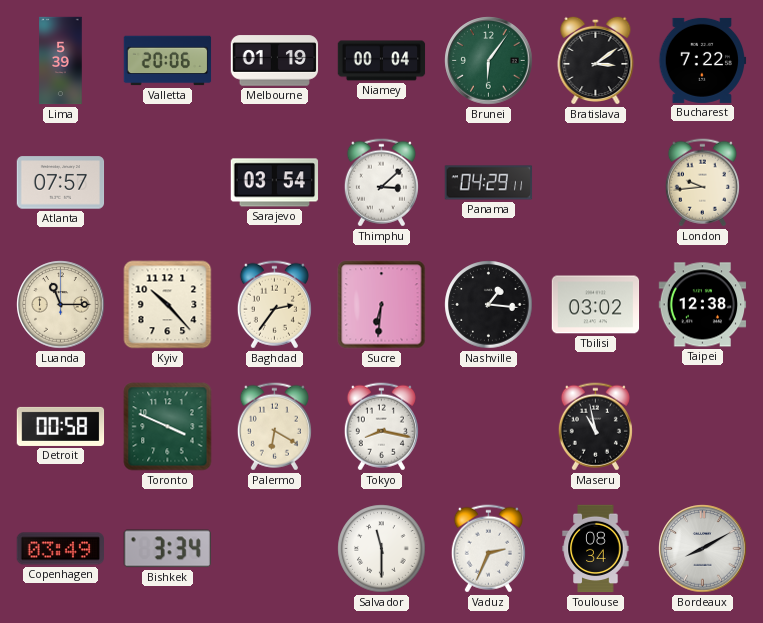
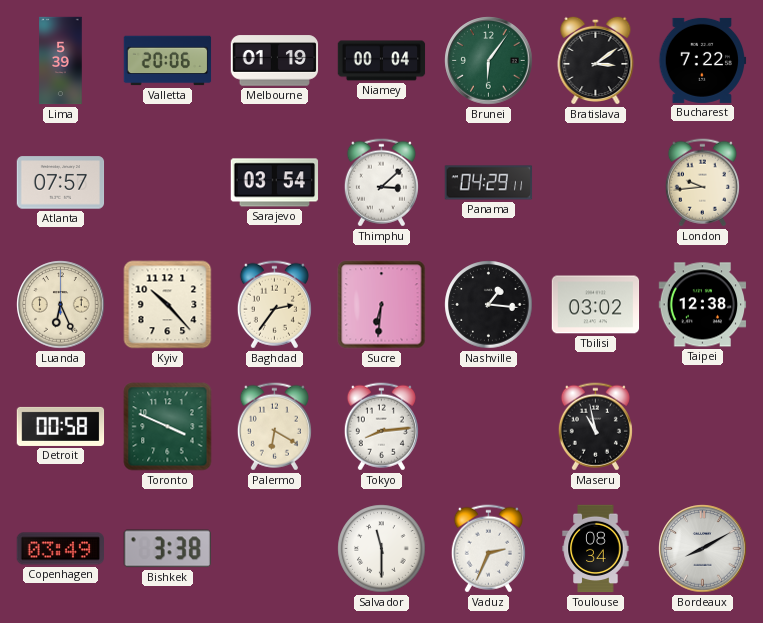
Luanda: 11:15 -> 6:26 (61, 305)
Tokyo: 8:17 -> 8:14 (381, 427)
Bishkek: 3:34 -> 3:38 (167, 549)
